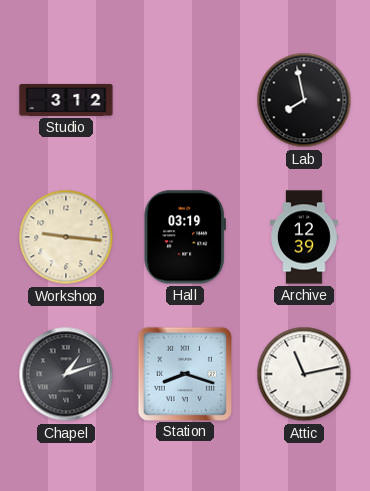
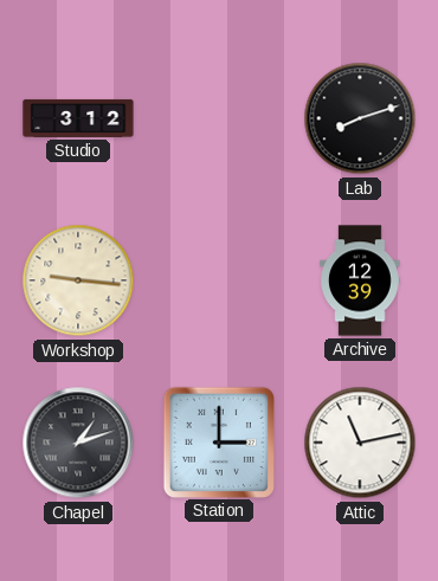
Lab: 7:58 -> 8:12 (360, 118)
Hall: 03:19 -> none (184, 237)
Station: 8:18 -> 3:00 (218, 441)
